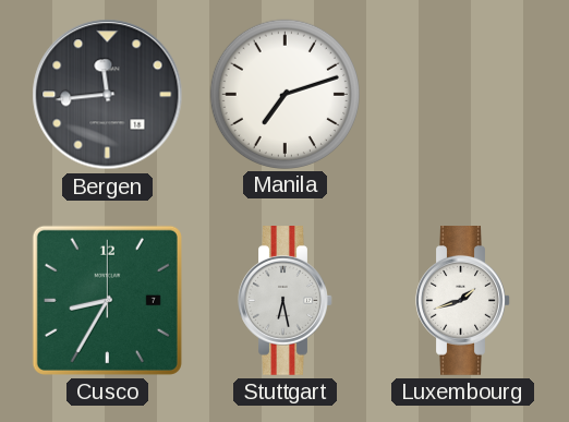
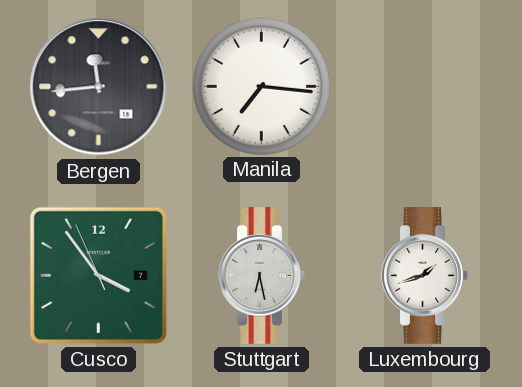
Manila: 7:12 -> 7:16 (261, 86)
Cusco: 8:35 -> 3:53 (98, 275)
